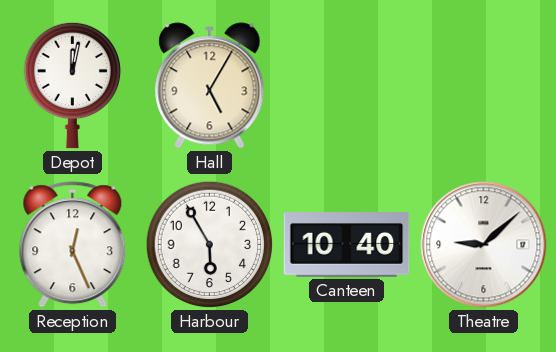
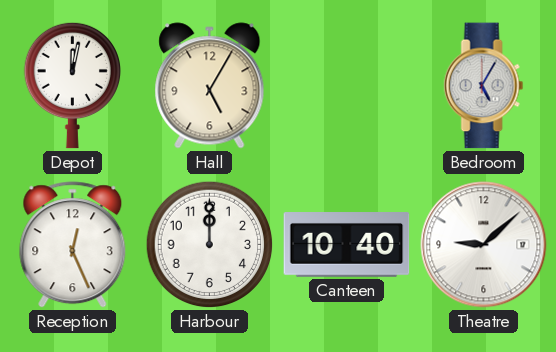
Bedroom: none -> 5:05 (484, 86)
Harbour: 5:55 -> 12:00 (210, 245)
